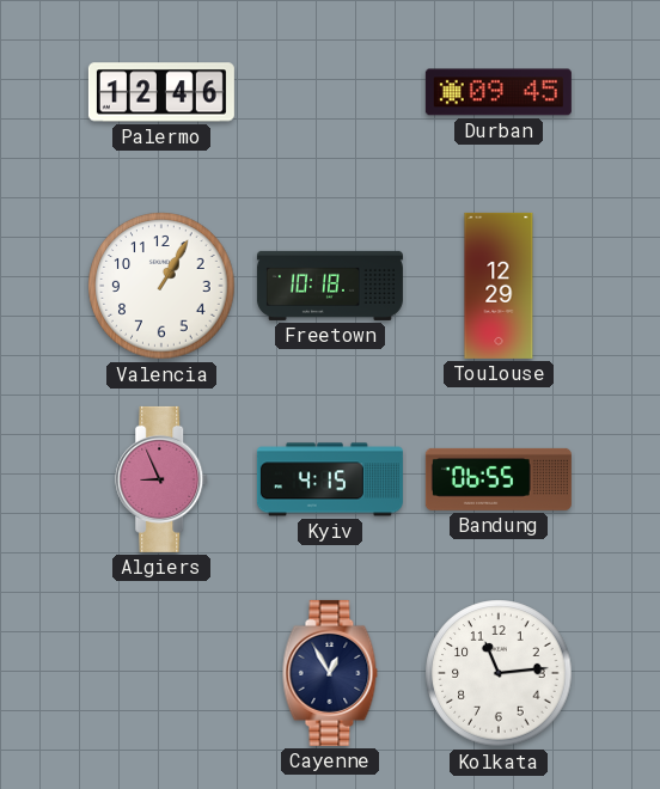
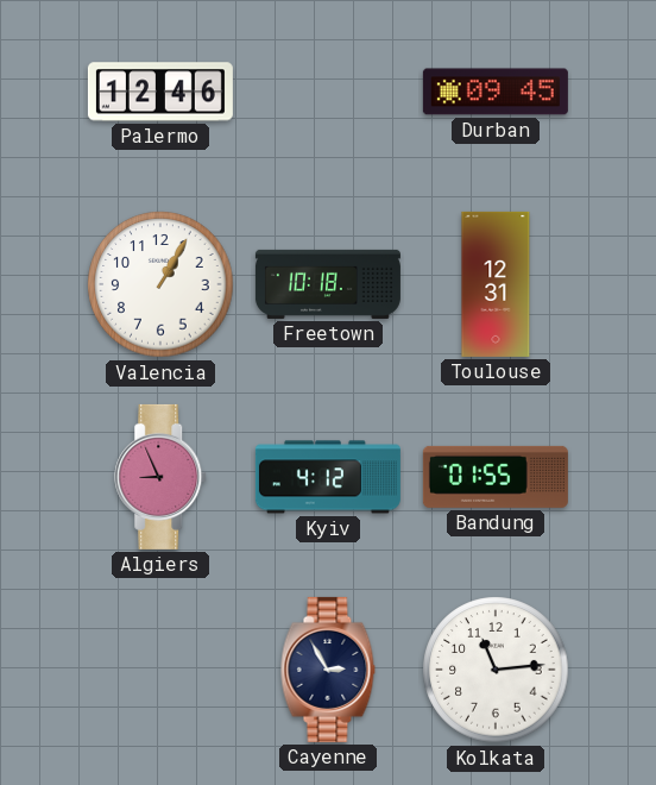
Toulouse: 12:29 -> 12:31 (496, 284)
Kyiv: 4:15 -> 4:12 (328, 477)
Bandung: 06:55 -> 01:55 (496, 477)
Cayenne: 12:55 -> 2:55 (328, 670)
